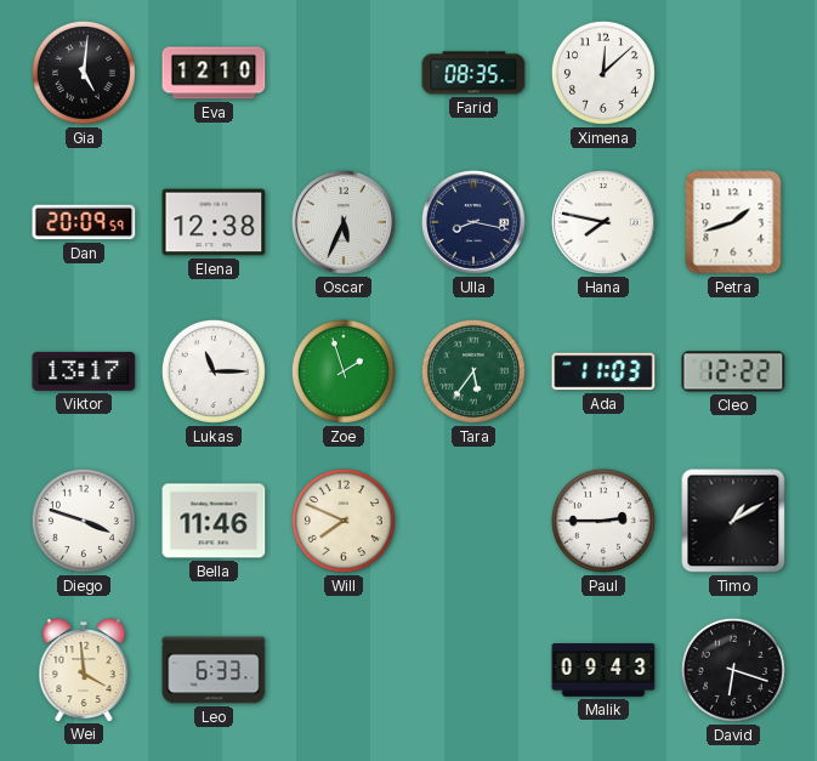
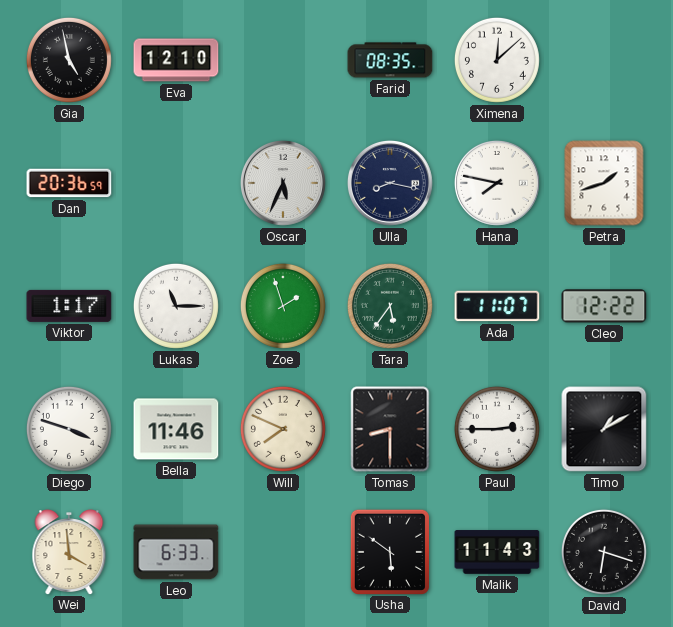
Gia: 5:01 -> 4:58 (69, 60)
Dan: 20:09 -> 20:36 (69, 183)
Elena: 12:38 -> none (214, 222)
Viktor: 13:17 -> 1:17 (69, 306)
Ada: 11:03 -> 11:07 (497, 306)
Tomas: none -> 8:30 (390, 429)
Usha: none -> 5:51 (389, 551)
Malik: 09:43 -> 11:43 (497, 552)
